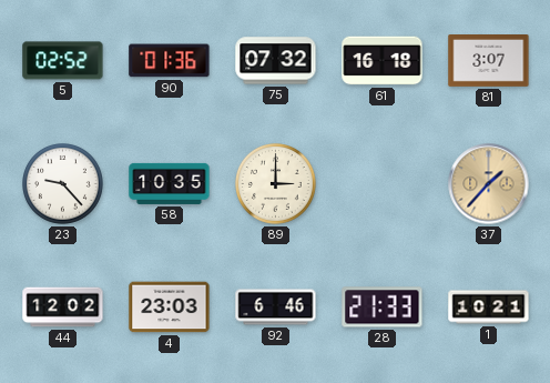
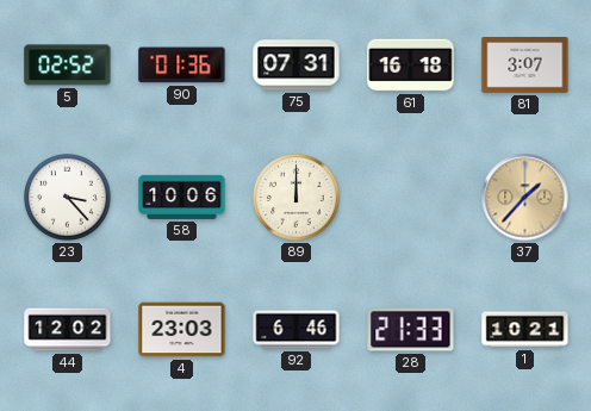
75: 07:32 -> 07:31 (297, 66)
23: 9:23 -> 3:23 (68, 198)
58: 10:35 -> 10:06 (182, 197)
89: 3:00 -> 12:00 (297, 198)
